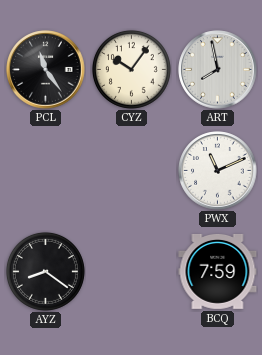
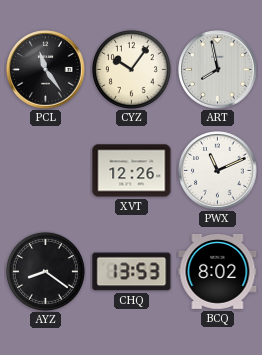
XVT: none -> 12:26 (132, 171)
CHQ: none -> 13:53 (132, 272)
BCQ: 7:59 -> 8:02 (218, 271)
